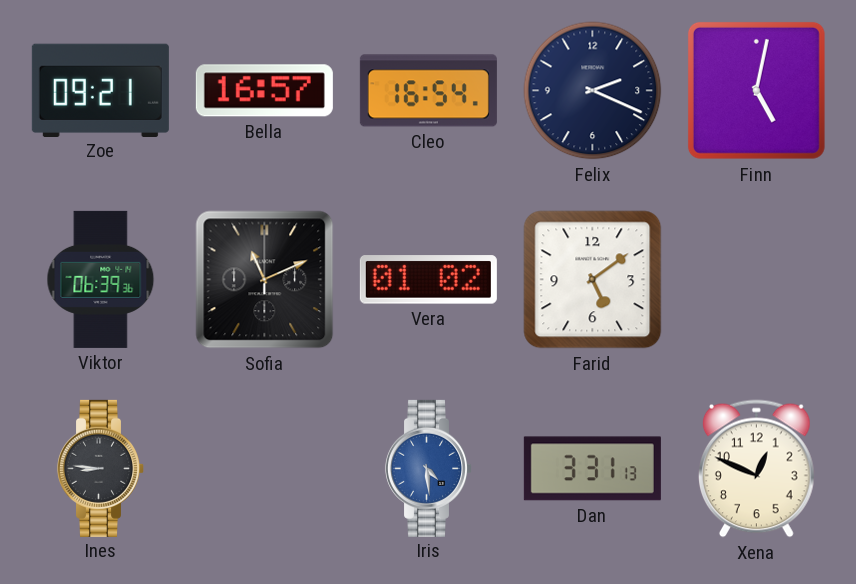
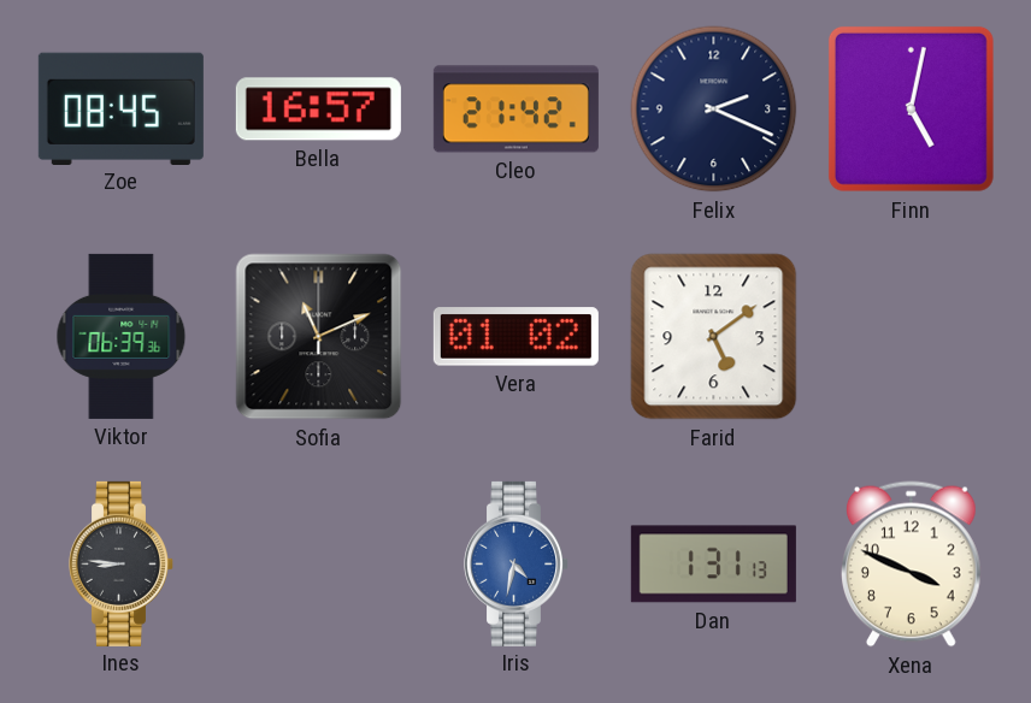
Zoe: 09:21 -> 08:45 (120, 108)
Cleo: 16:54 -> 21:42 (515, 110)
Iris: 4:29 -> 4:32 (515, 563)
Dan: 3:31 -> 1:31 (713, 565)
Xena: 12:49 -> 3:49 (912, 565)
